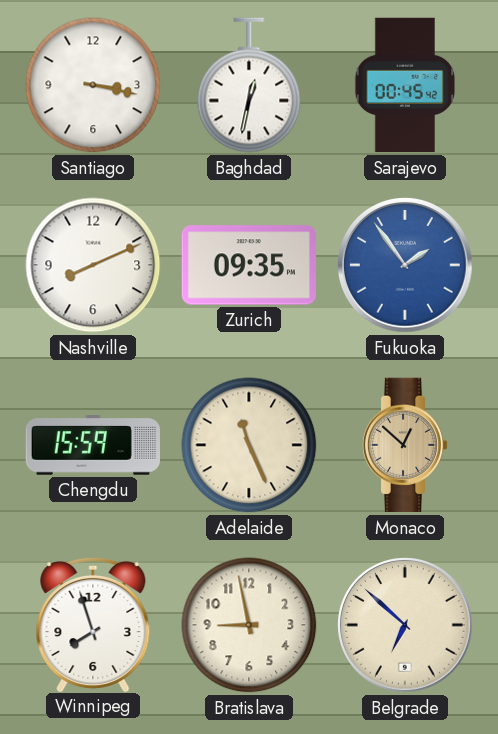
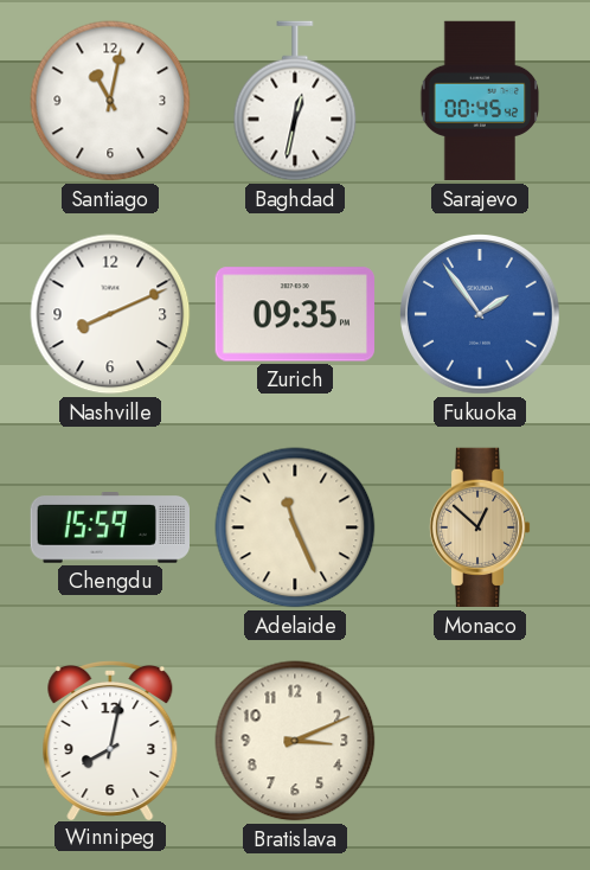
Santiago: 3:17 -> 11:02 (110, 101)
Winnipeg: 7:57 -> 8:02 (110, 740)
Bratislava: 8:58 -> 3:11 (295, 741)
Belgrade: 6:52 -> none (406, 626)
